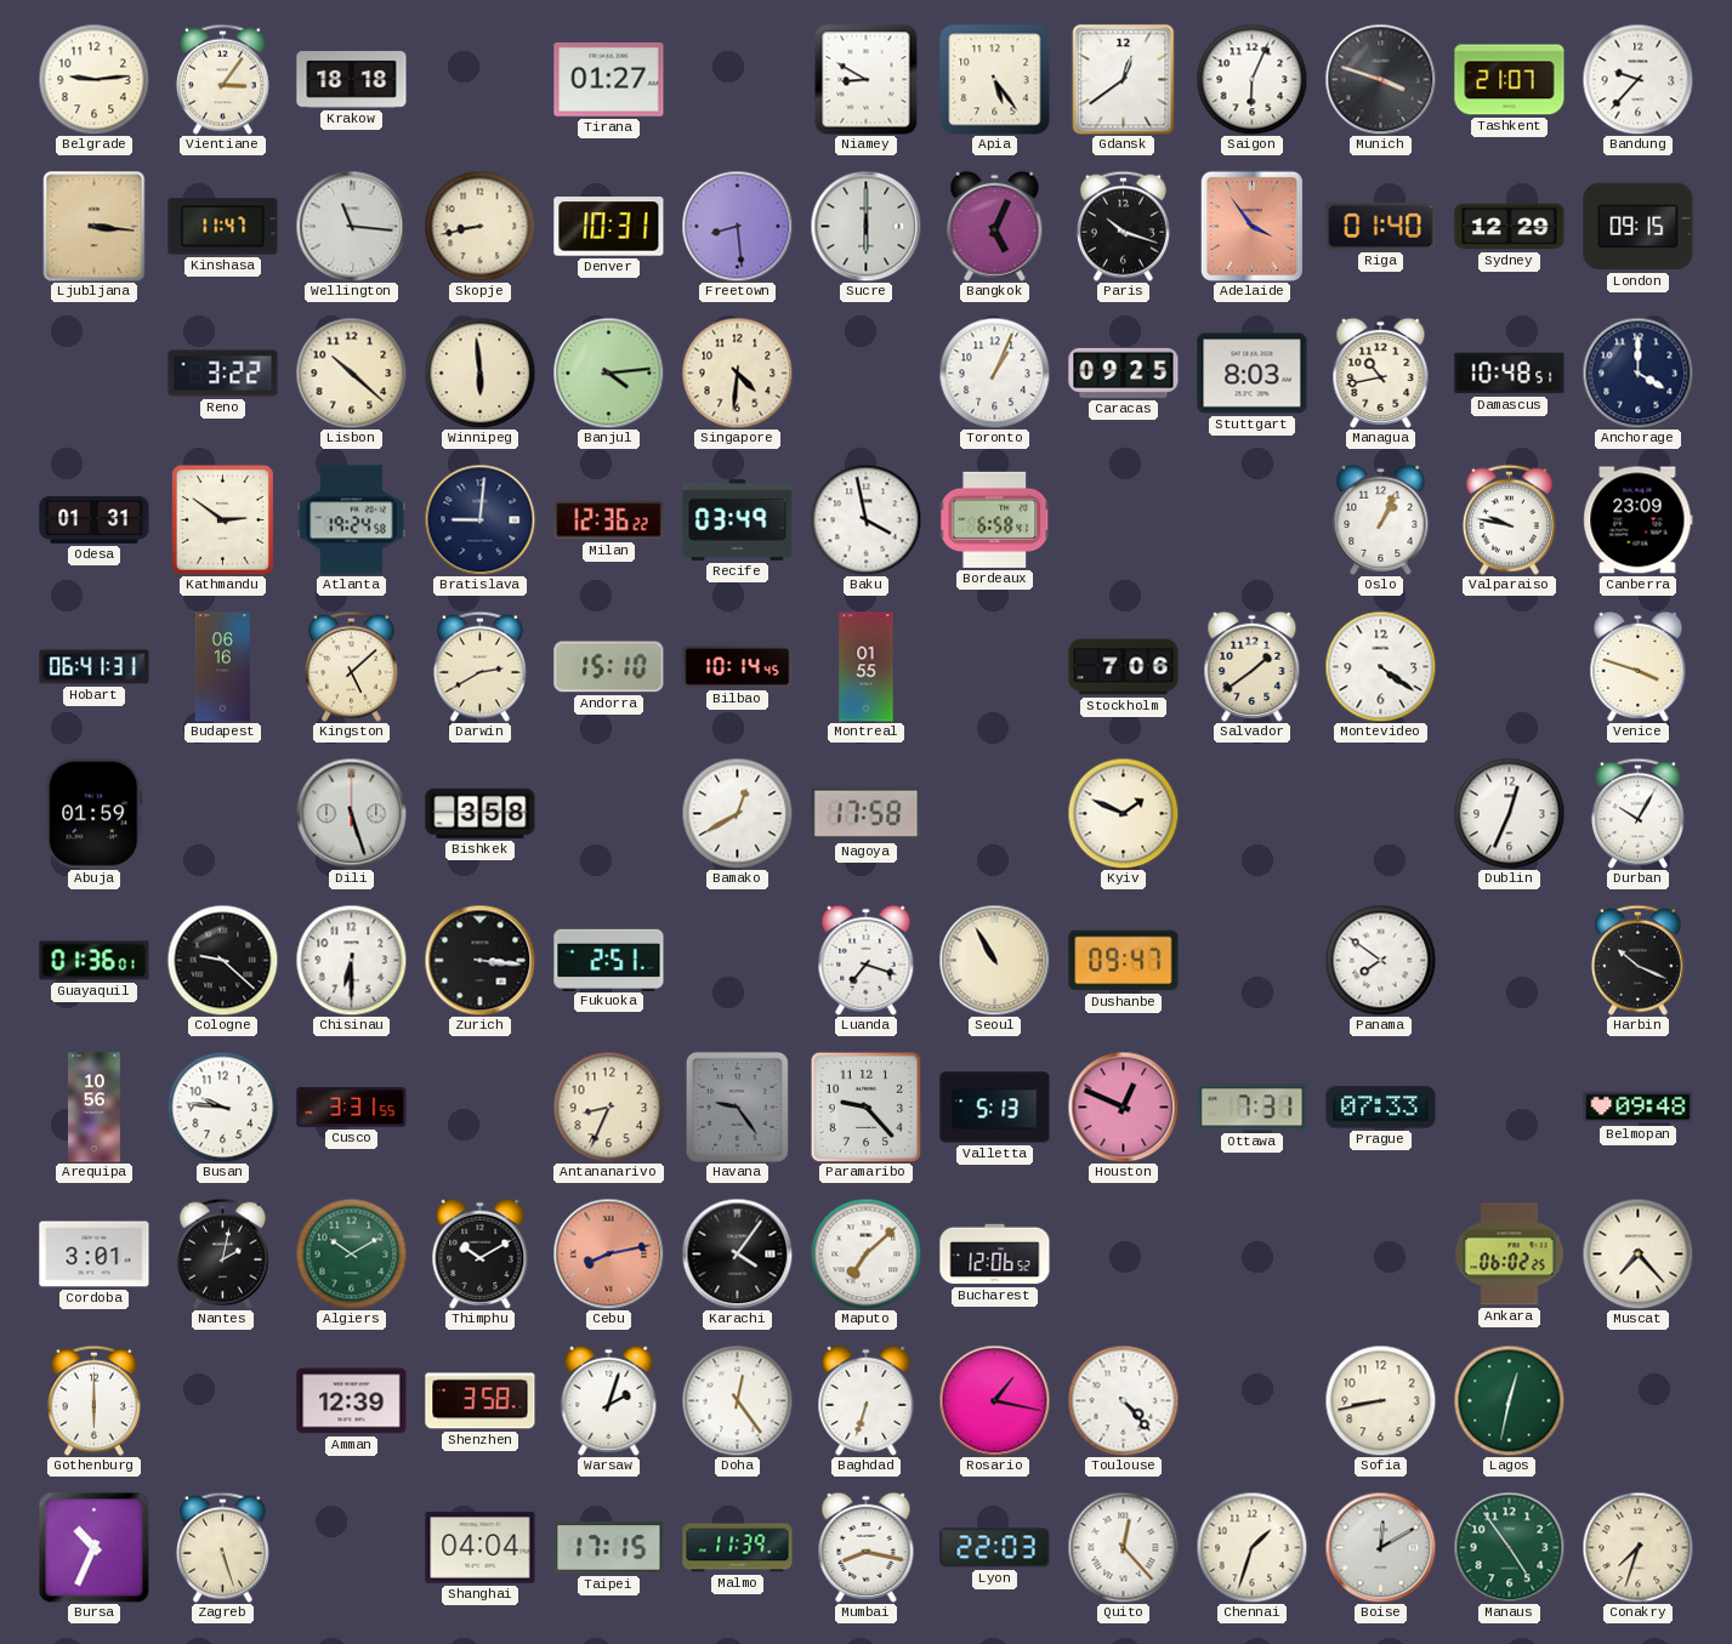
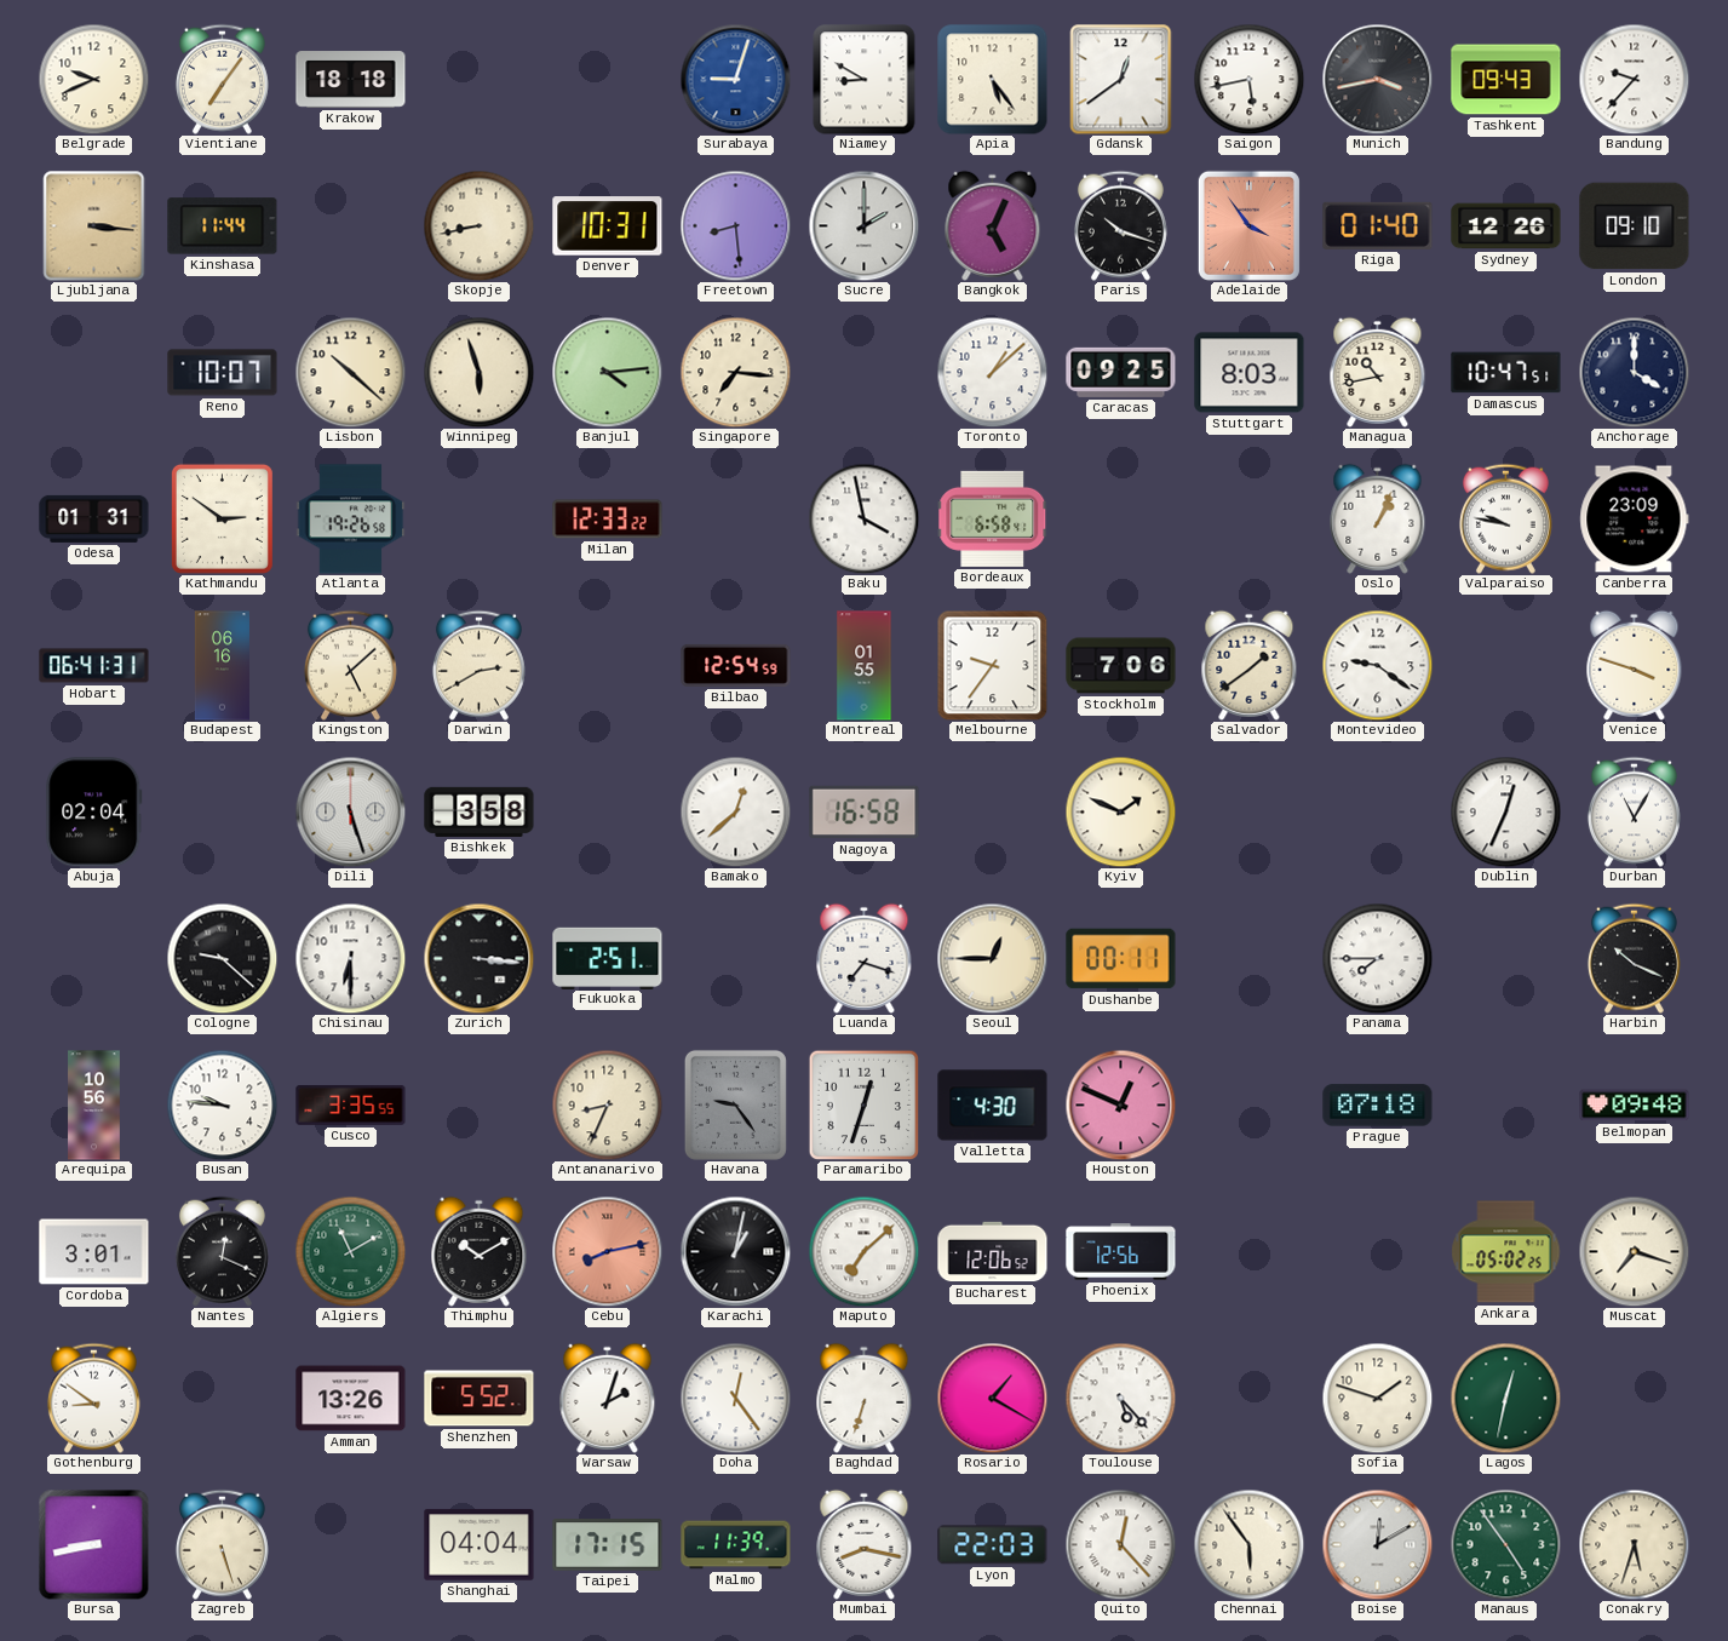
Belgrade: 9:14 -> 9:41 (93, 79)
Vientiane: 3:06 -> 7:06 (222, 79)
Tirana: 01:27 -> none (609, 79)
Surabaya: none -> 9:03 (735, 79)
Saigon: 6:04 -> 5:43 (1248, 79)
Munich: 3:48 -> 3:43 (1377, 79)
Tashkent: 21:07 -> 09:43 (1506, 80)
Kinshasa: 11:47 -> 11:44 (223, 226)
Wellington: 11:16 -> none (351, 226)
Sucre: 6:00 -> 2:00 (863, 225)
Sydney: 12:29 -> 12:26 (1506, 226)
London: 09:15 -> 09:10 (1635, 226)
Reno: 3:22 -> 10:07 (223, 373)
Winnipeg: 5:59 -> 5:57 (478, 372)
Singapore: 4:31 -> 7:16 (735, 372)
Toronto: 1:04 -> 1:08 (992, 372)
Damascus: 10:48 -> 10:47 (1506, 373)
Atlanta: 19:24 -> 19:26 (351, 520)
Bratislava: 9:01 -> none (479, 519)
Milan: 12:36 -> 12:33 (608, 520)
Recife: 03:49 -> none (738, 519)
Andorra: 15:10 -> none (609, 667)
Bilbao: 10:14 -> 12:54 (736, 665)
Melbourne: none -> 9:36 (992, 665)
Montevideo: 4:21 -> 9:21 (1377, 665)
Abuja: 01:59 -> 02:04 (94, 813)
Bamako: 12:40 -> 12:38 (735, 811)
Nagoya: 17:58 -> 16:58 (865, 813)
Durban: 10:05 -> 11:05 (1634, 811)
Guayaquil: 01:36 -> none (95, 961)
Seoul: 10:55 -> 12:45 (992, 958)
Dushanbe: 09:47 -> 00:11 (1121, 959)
Panama: 7:51 -> 7:45 (1377, 958)
Cusco: 3:31 -> 3:35 (351, 1104)
Paramaribo: 9:23 -> 12:33 (863, 1104)
Valletta: 5:13 -> 4:30 (993, 1106)
Ottawa: 7:31 -> none (1253, 1108)
Prague: 07:33 -> 07:18 (1378, 1106)
Nantes: 2:02 -> 12:19 (222, 1251)
Algiers: 10:10 -> 11:10 (350, 1251)
Karachi: 4:06 -> 1:02 (735, 1251)
Phoenix: none -> 12:56 (1121, 1252)
Ankara: 06:02 -> 05:02 (1506, 1252)
Muscat: 7:23 -> 7:18 (1634, 1251)
Gothenburg: 6:00 -> 8:51 (93, 1398)
Amman: 12:39 -> 13:26 (351, 1399)
Shenzhen: 3:58 -> 5:52 (480, 1399)
Rosario: 1:17 -> 1:20 (992, 1398)
Toulouse: 4:23 -> 5:23 (1120, 1398)
Sofia: 8:43 -> 1:48 (1377, 1398)
Bursa: 10:34 -> 8:43 (93, 1544)
Chennai: 1:33 -> 5:54 (1248, 1544)
Conakry: 7:33 -> 5:33 (1634, 1544)
